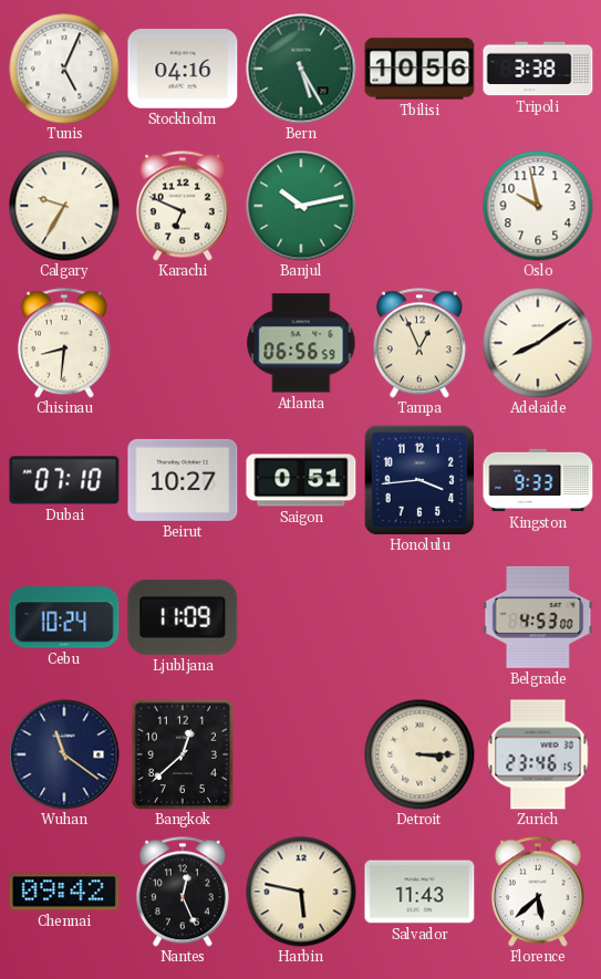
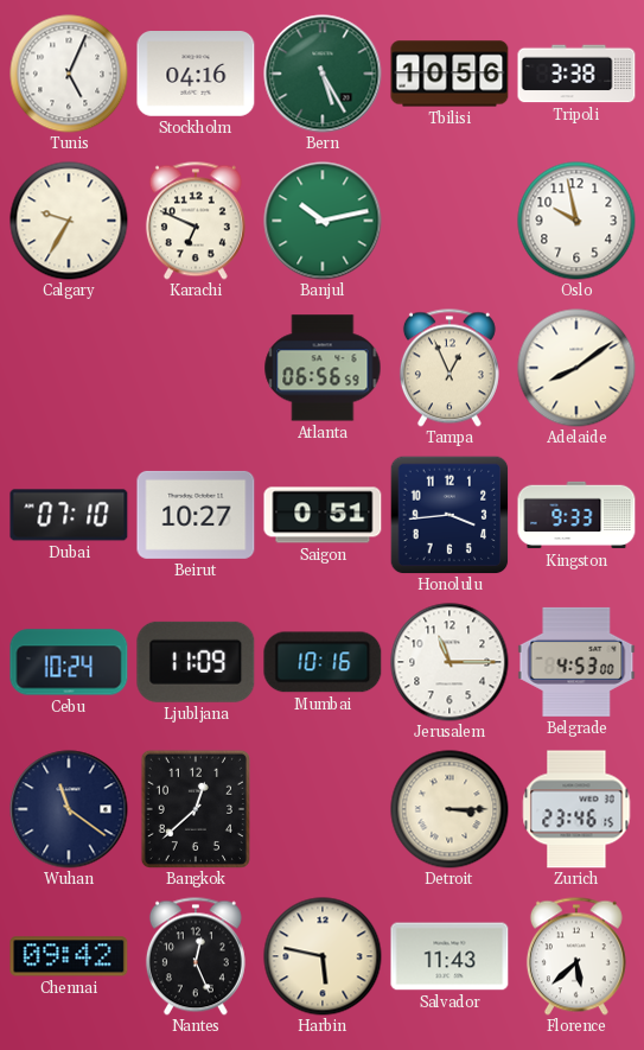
Chisinau: 8:31 -> none (64, 343)
Mumbai: none -> 10:16 (323, 662)
Jerusalem: none -> 11:15 (449, 662)
